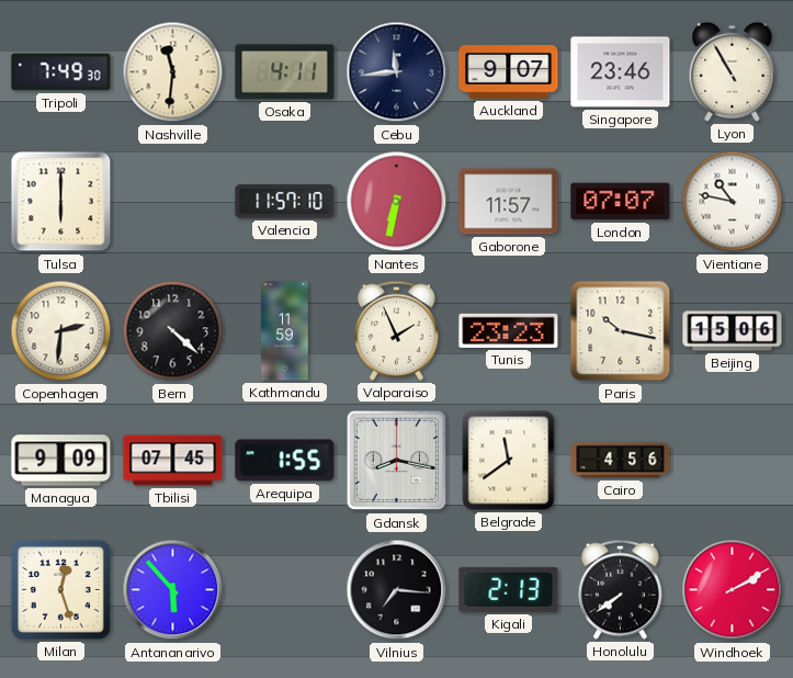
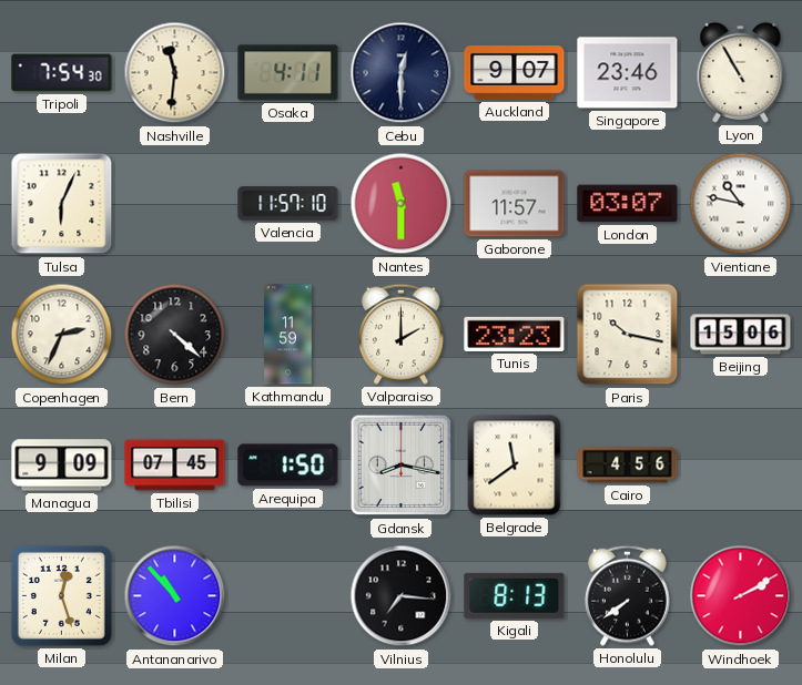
Tripoli: 7:49 -> 7:54 (62, 73)
Cebu: 11:44 -> 12:30 (402, 73)
Tulsa: 6:00 -> 6:04 (62, 204)
Nantes: 6:32 -> 11:30 (402, 204)
London: 07:07 -> 03:07 (628, 204)
Copenhagen: 2:31 -> 2:34 (62, 335)
Valparaiso: 1:56 -> 2:00 (400, 334)
Arequipa: 1:55 -> 1:50 (288, 466)
Antananarivo: 5:53 -> 10:53 (175, 596)
Kigali: 2:13 -> 8:13 (515, 595)
